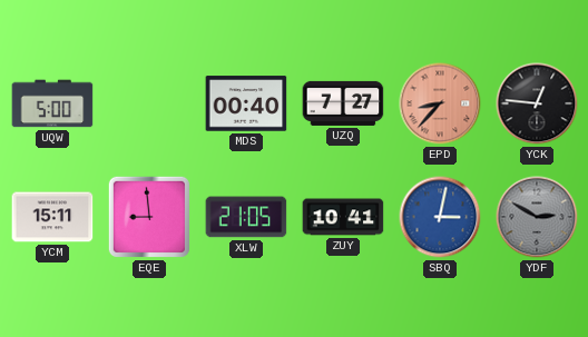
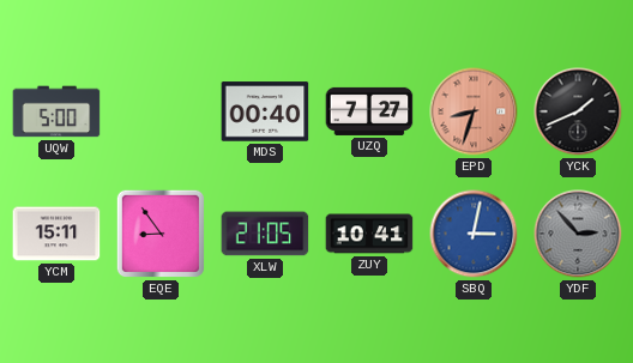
EPD: 8:37 -> 8:33 (474, 111)
YCK: 12:46 -> 1:41 (578, 111)
EQE: 8:59 -> 8:54 (161, 234)
YDF: 2:50 -> 2:53 (578, 234)
